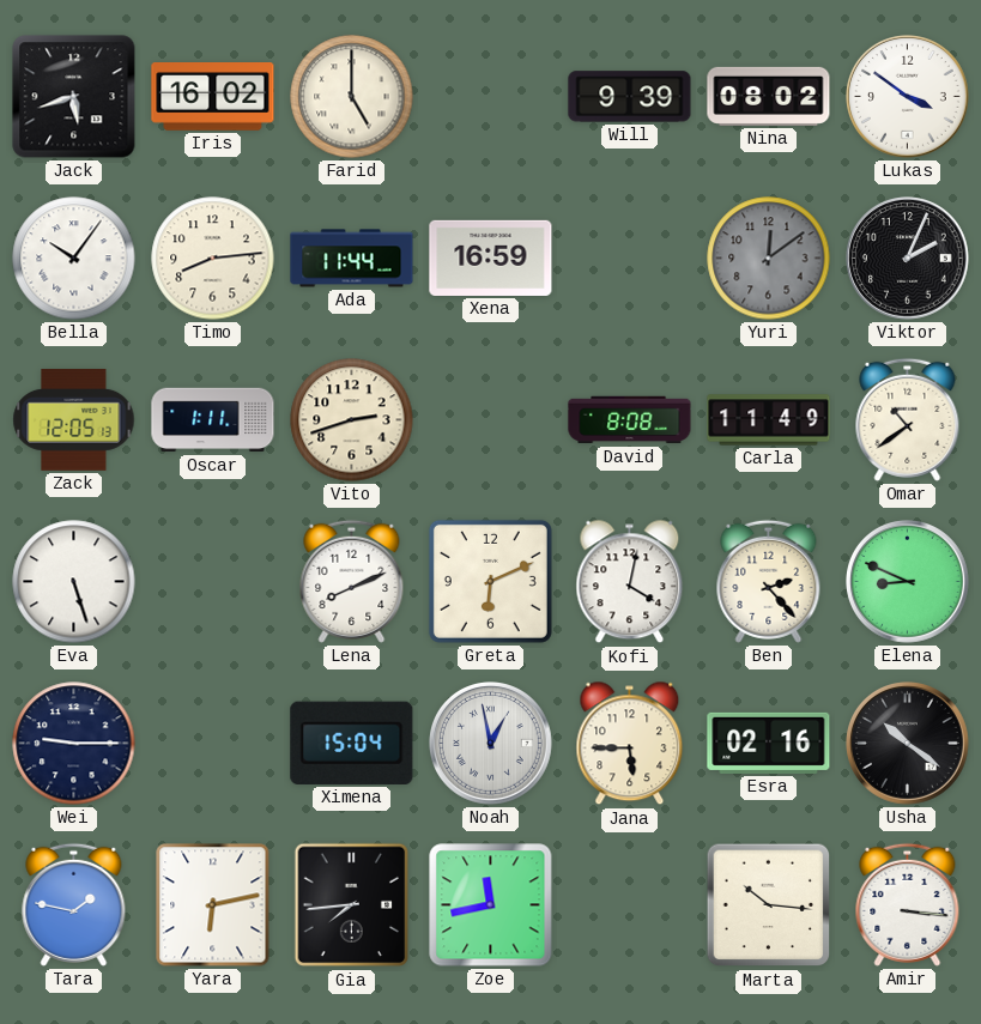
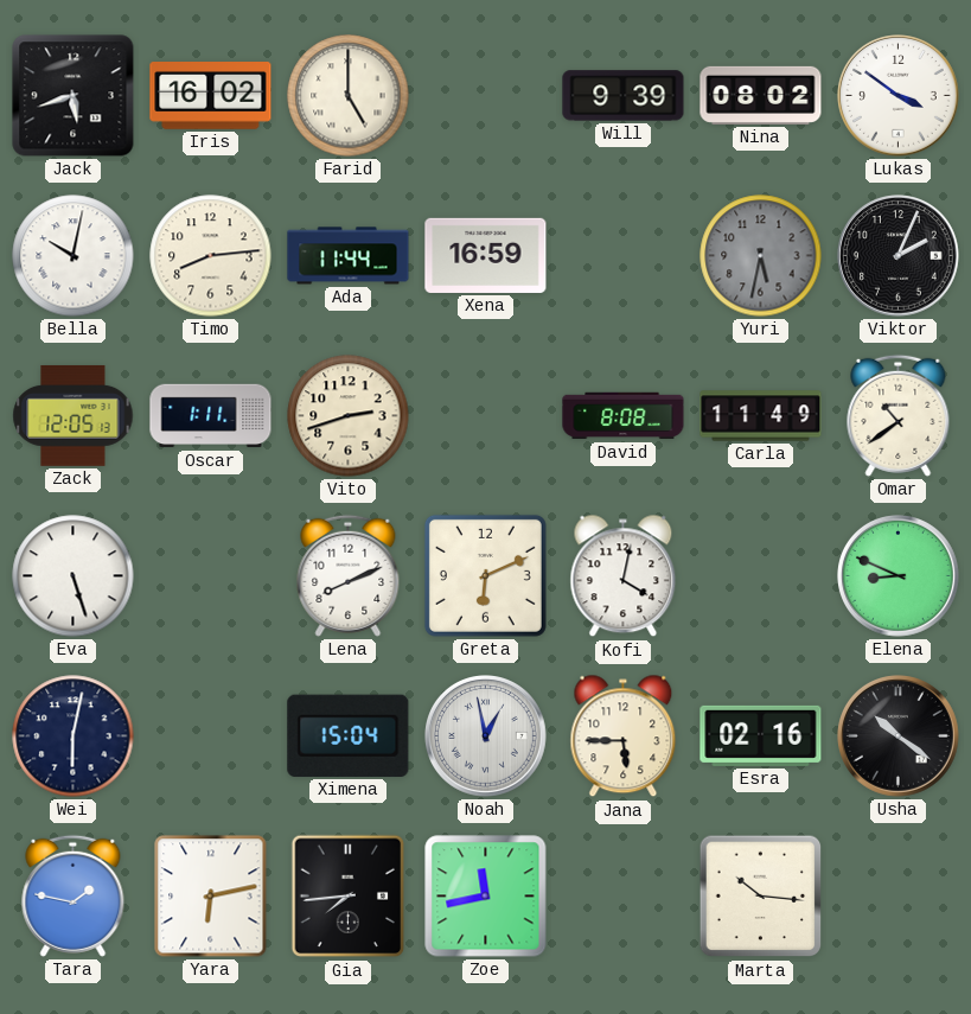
Bella: 10:06 -> 10:02 (74, 256)
Yuri: 12:09 -> 5:32 (761, 256)
Ben: 2:23 -> none (769, 581)
Wei: 9:15 -> 6:02 (74, 736)
Amir: 3:16 -> none (908, 904)
